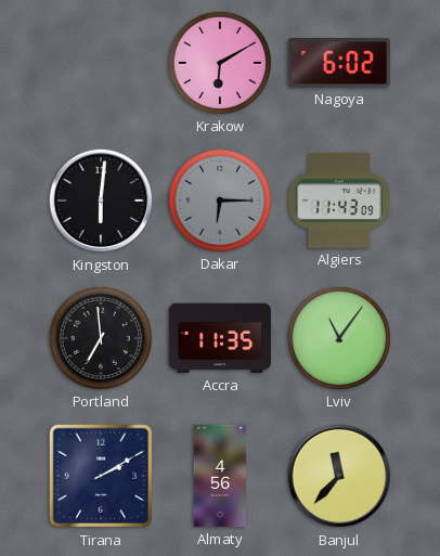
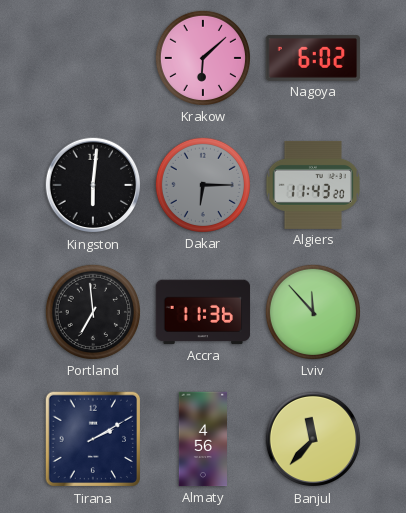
Krakow: 6:10 -> 6:08 (203, 58)
Algiers: 11:43:09 -> 11:43:20 (312, 185)
Accra: 11:35 -> 11:36 (203, 312)
Lviv: 11:06 -> 11:53 (313, 312)
